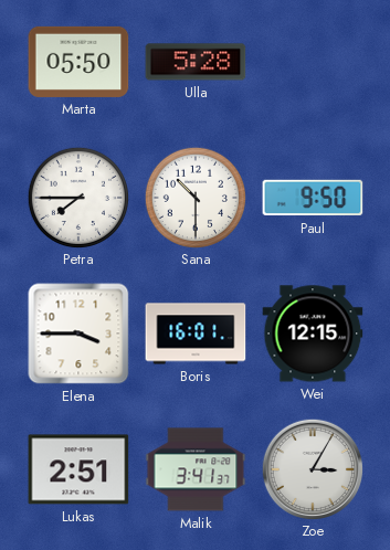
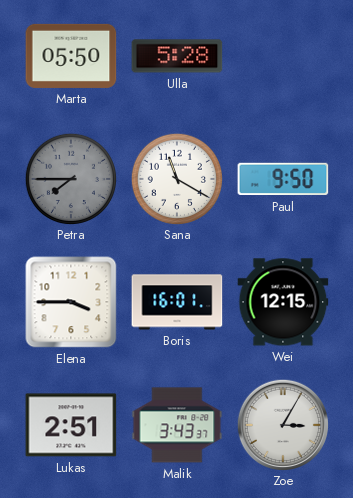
Petra dial: white -> grey (70, 178)
Sana: 10:30 -> 11:20 (176, 178)
Malik: 3:41 -> 3:43 (177, 425)
